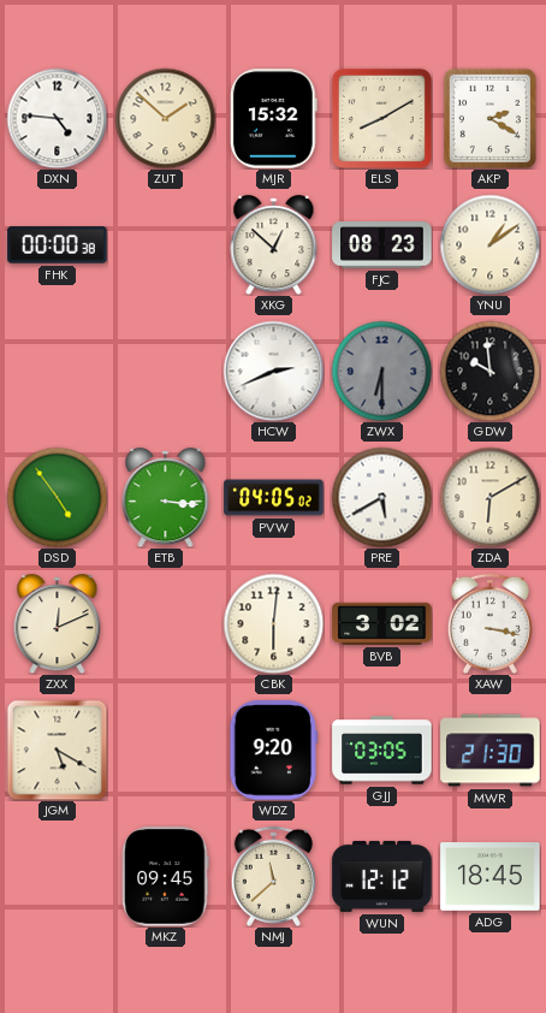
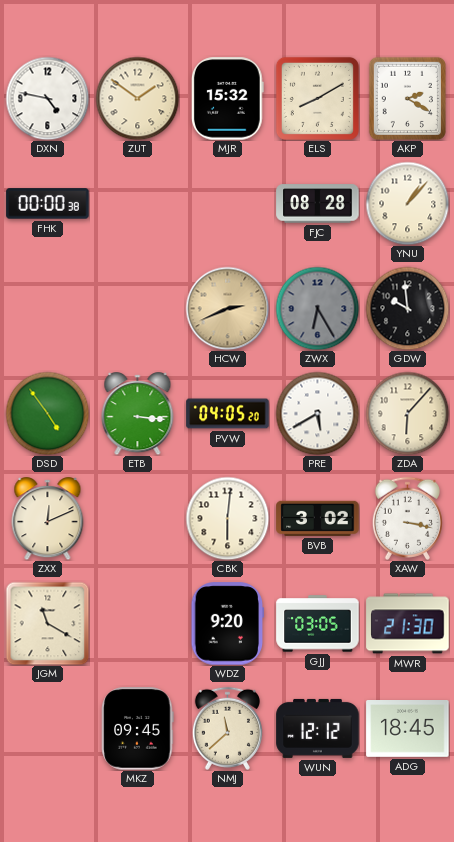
DXN: 4:46 -> 4:47 (47, 98)
ZUT: 1:52 -> 1:51 (137, 98)
XKG: 12:52 -> none (274, 245)
FJC: 08:23 -> 08:28 (318, 204)
YNU: 1:09 -> 1:07 (407, 203)
HCW dial: white -> champagne (227, 308)
ZWX: 6:30 -> 6:25 (317, 308)
PVW: 04:05:02 -> 04:05:20 (228, 414)
ZDA: 6:10 -> 6:07 (407, 413)
JGM: 5:20 -> 11:20 (47, 623)
